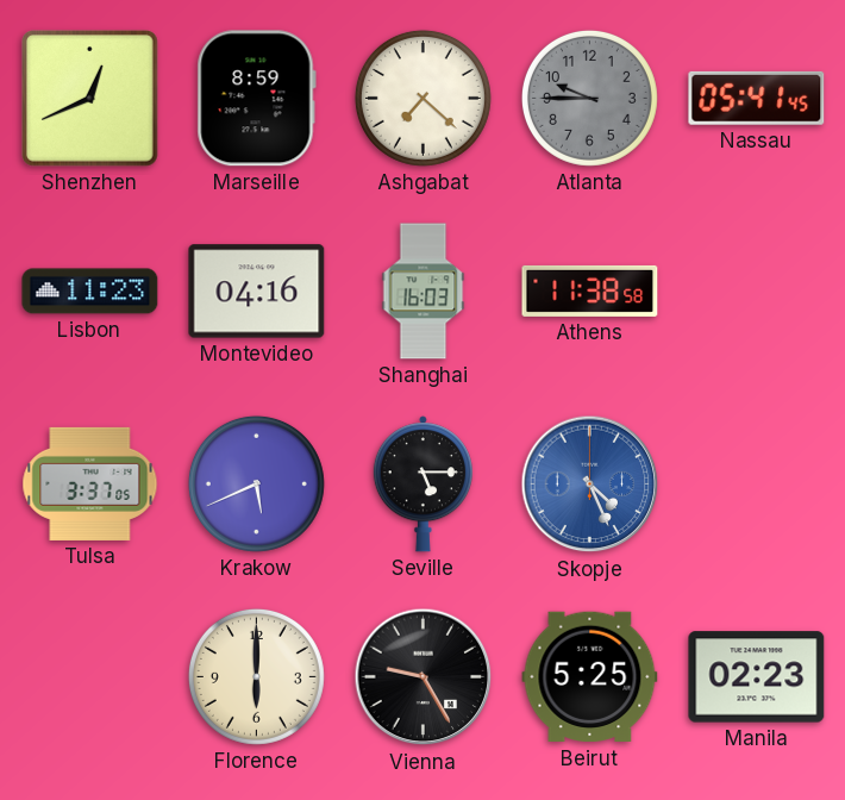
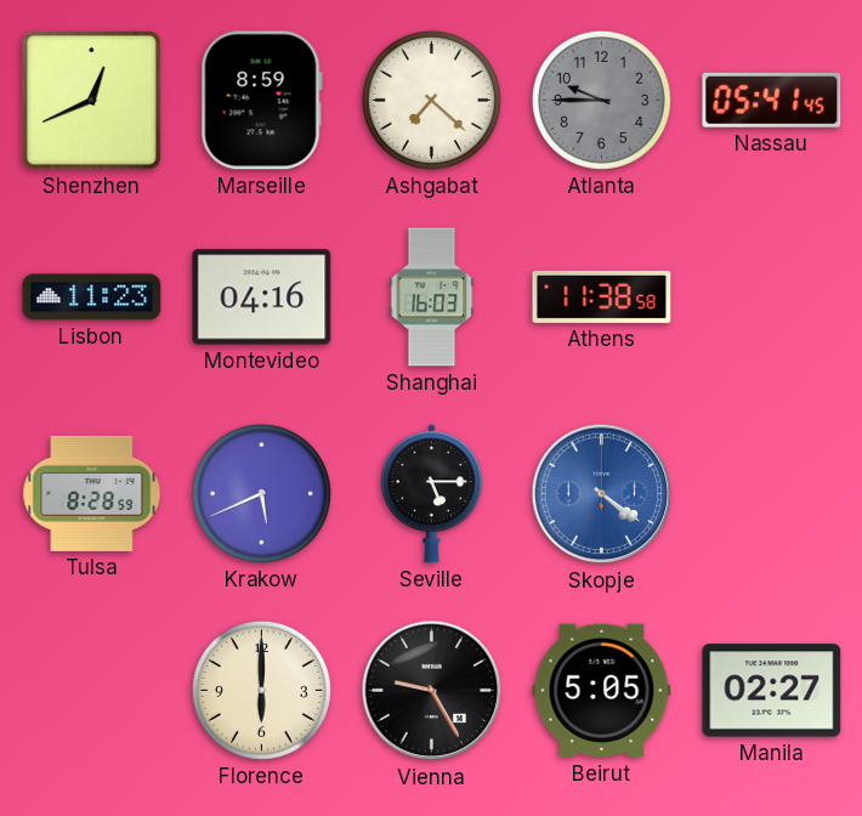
Tulsa: 3:37 -> 8:28 (92, 493)
Skopje: 4:26 -> 4:21 (602, 494)
Beirut: 5:25 -> 5:05 (602, 691)
Manila: 02:23 -> 02:27 (772, 691)
